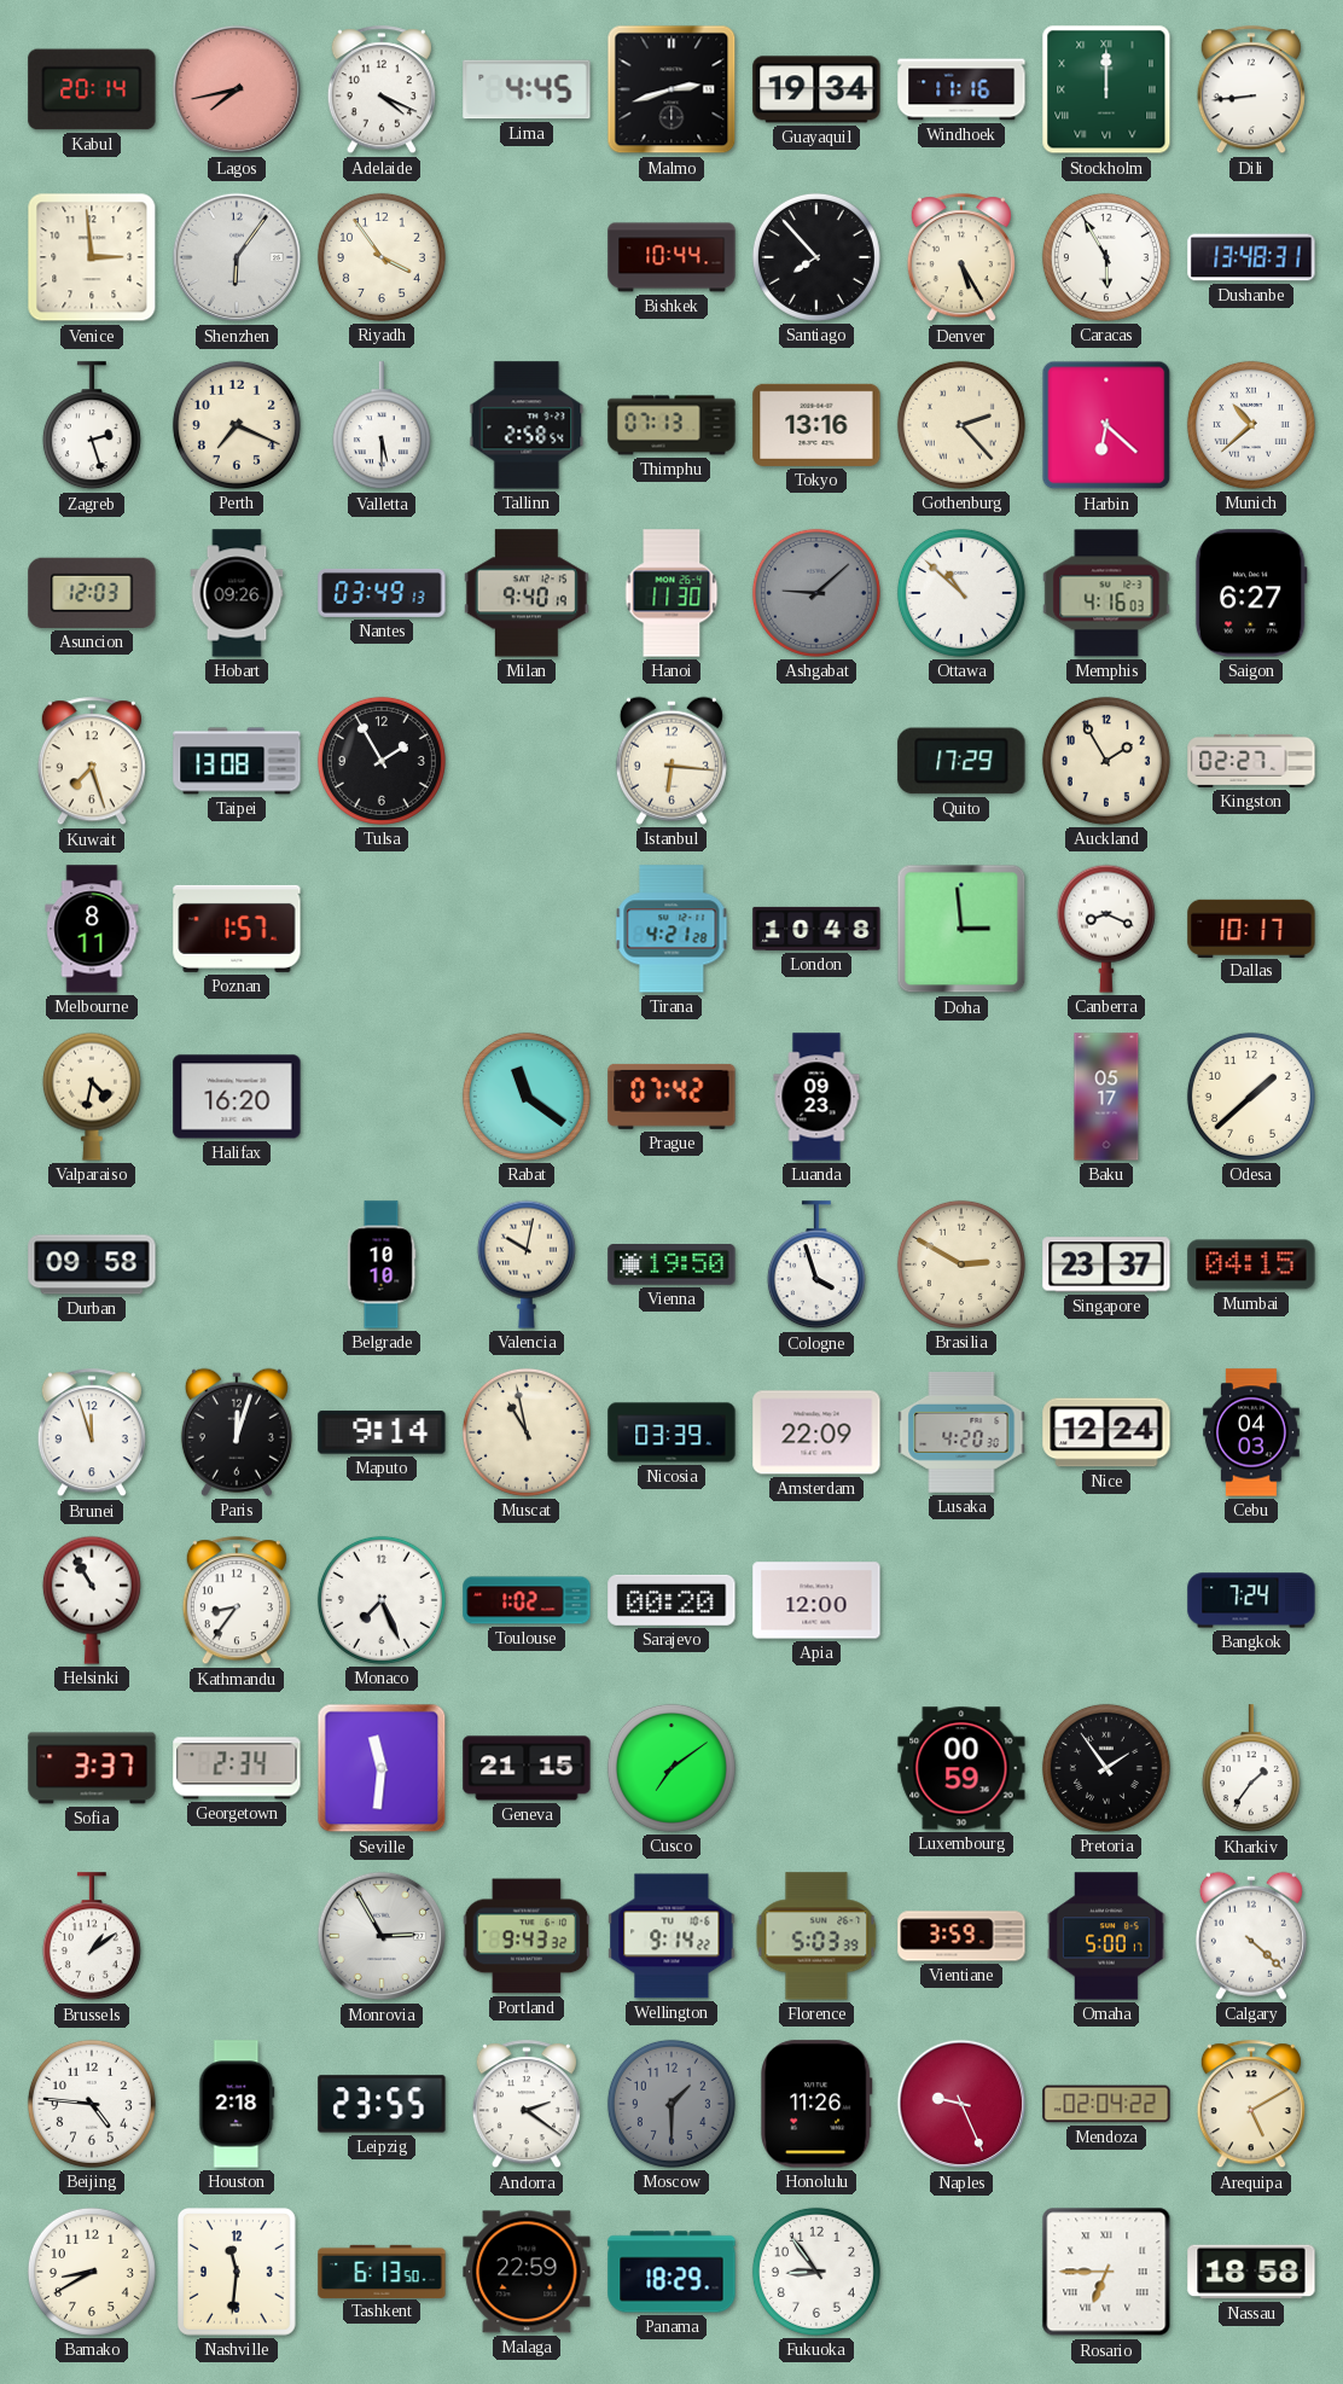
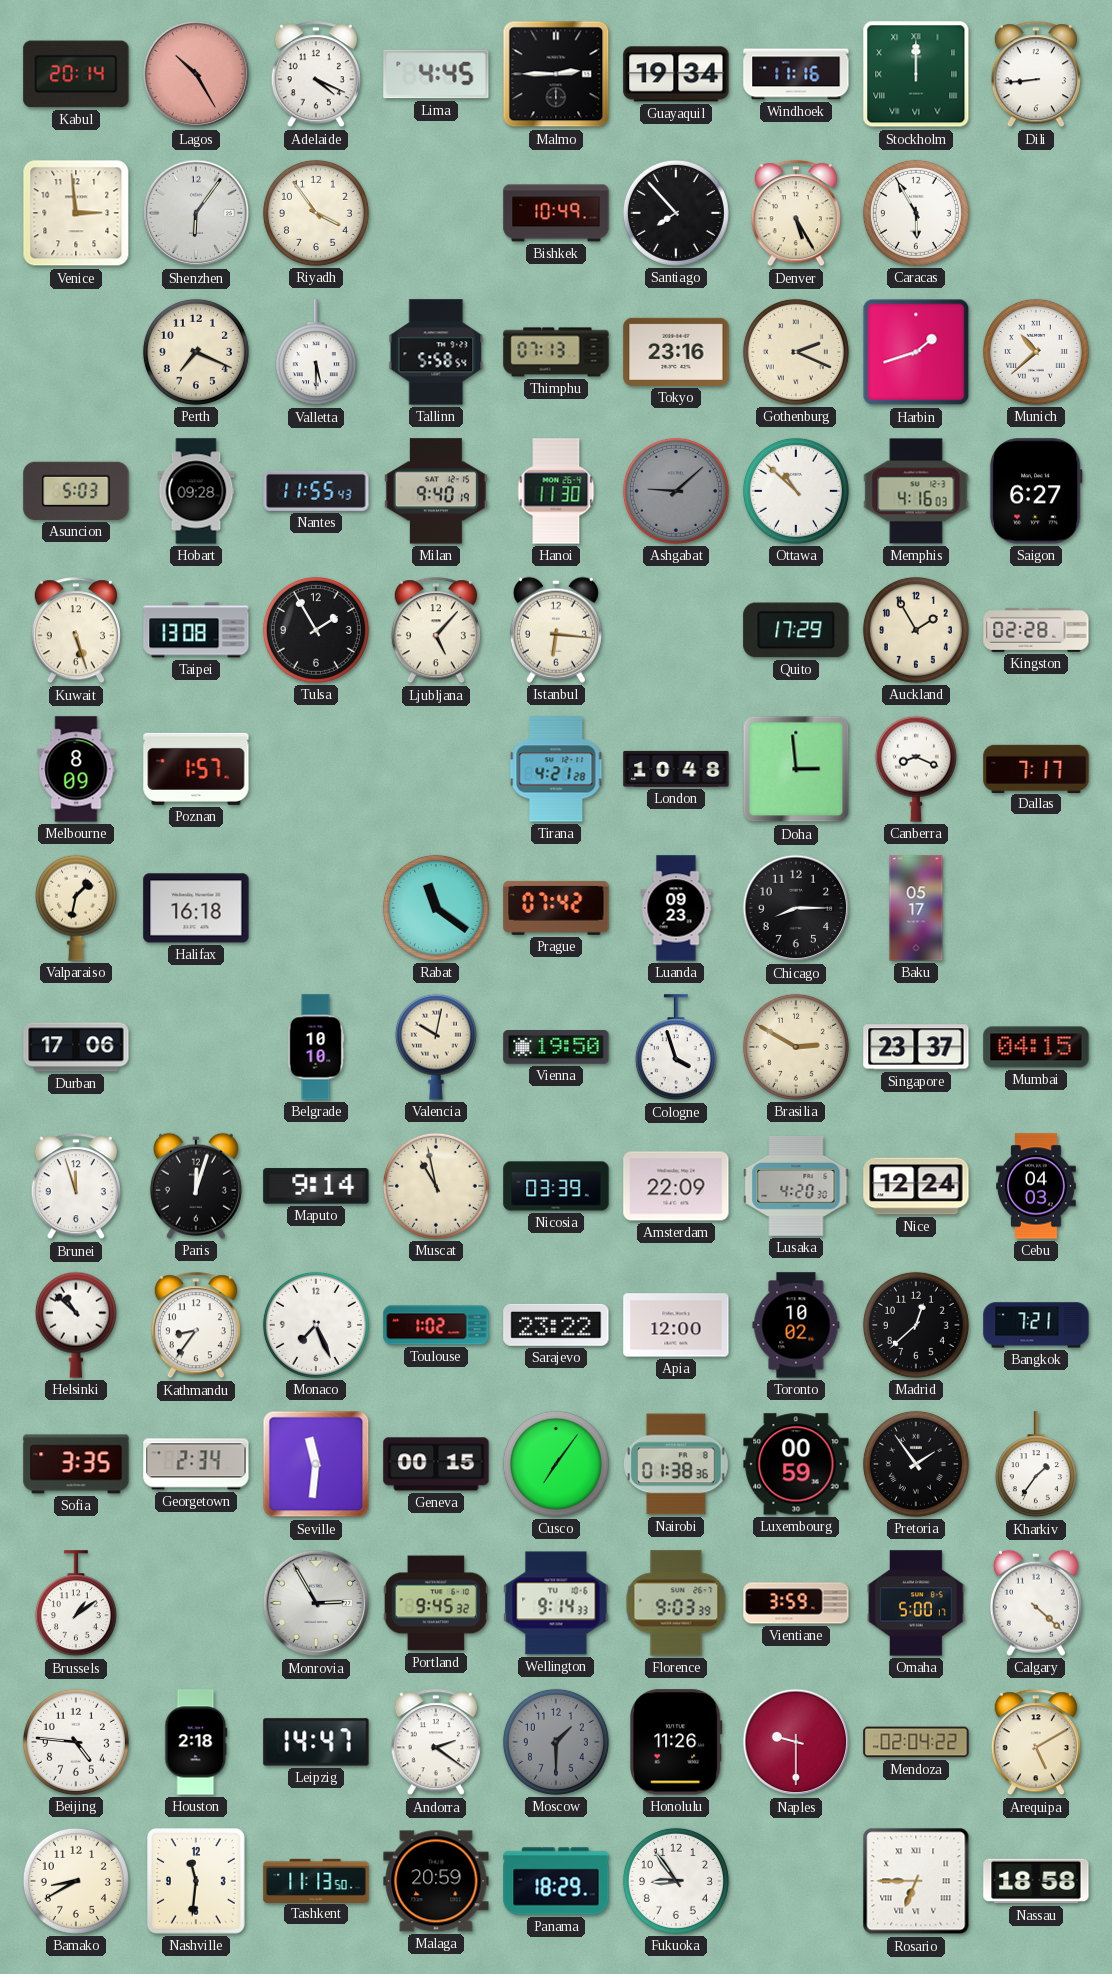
Lagos: 7:43 -> 10:25 (196, 74)
Malmo: 2:42 -> 2:45 (556, 74)
Bishkek: 10:44 -> 10:49 (556, 213)
Dushanbe: 13:48 -> none (1251, 257)
Zagreb: 2:27 -> none (92, 426)
Tallinn: 2:58 -> 5:58 (436, 352)
Tokyo: 13:16 -> 23:16 (676, 352)
Gothenburg: 2:23 -> 2:19 (796, 352)
Harbin: 6:22 -> 1:42 (916, 352)
Asuncion: 12:03 -> 5:03 (76, 491)
Hobart: 09:26 -> 09:28 (196, 491)
Nantes: 03:49 -> 11:55 (316, 491)
Kuwait: 7:27 -> 5:27 (76, 631)
Ljubljana: none -> 5:07 (436, 631)
Kingston: 02:27 -> 02:28 (1036, 630)
Melbourne: 8:11 -> 8:09 (76, 769)
Dallas: 10:17 -> 7:17 (1036, 768)
Valparaiso: 4:32 -> 1:32 (76, 908)
Halifax: 16:20 -> 16:18 (196, 908)
Chicago: none -> 8:15 (796, 908)
Odesa: 1:38 -> none (1251, 1097)
Durban: 09:58 -> 17:06 (76, 1047)
Helsinki: 10:55 -> 10:52 (76, 1325)
Sarajevo: 00:20 -> 23:22 (556, 1325)
Toronto: none -> 10:02 (796, 1325)
Madrid: none -> 12:38 (916, 1325)
Bangkok: 7:24 -> 7:21 (1036, 1325)
Sofia: 3:37 -> 3:35 (76, 1464)
Geneva: 21:15 -> 00:15 (436, 1464)
Cusco: 7:09 -> 7:06 (556, 1464)
Nairobi: none -> 01:38 (676, 1464)
Portland: 9:43 -> 9:45 (436, 1603)
Wellington: 9:14:22 -> 9:14:33 (556, 1603)
Florence: 5:03 -> 9:03 (676, 1603)
Leipzig: 23:55 -> 14:47 (316, 1742)
Naples: 9:26 -> 9:30 (796, 1742)
Tashkent: 6:13 -> 11:13 (316, 1880)
Malaga: 22:59 -> 20:59 (436, 1881)
